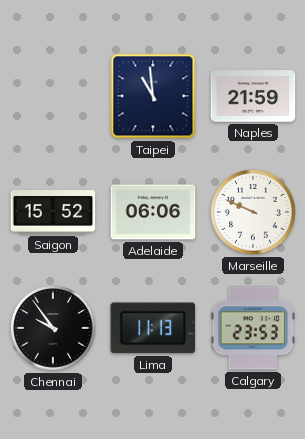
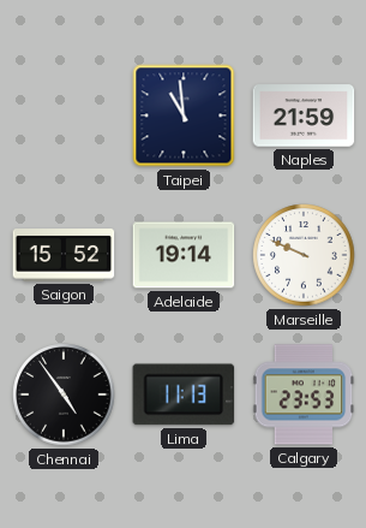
Adelaide: 06:06 -> 19:14 (184, 255)
Chennai: 9:54 -> 4:54 (64, 394)
